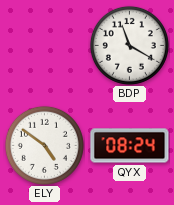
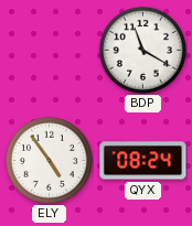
ELY: 4:51 -> 4:54 (49, 160)
